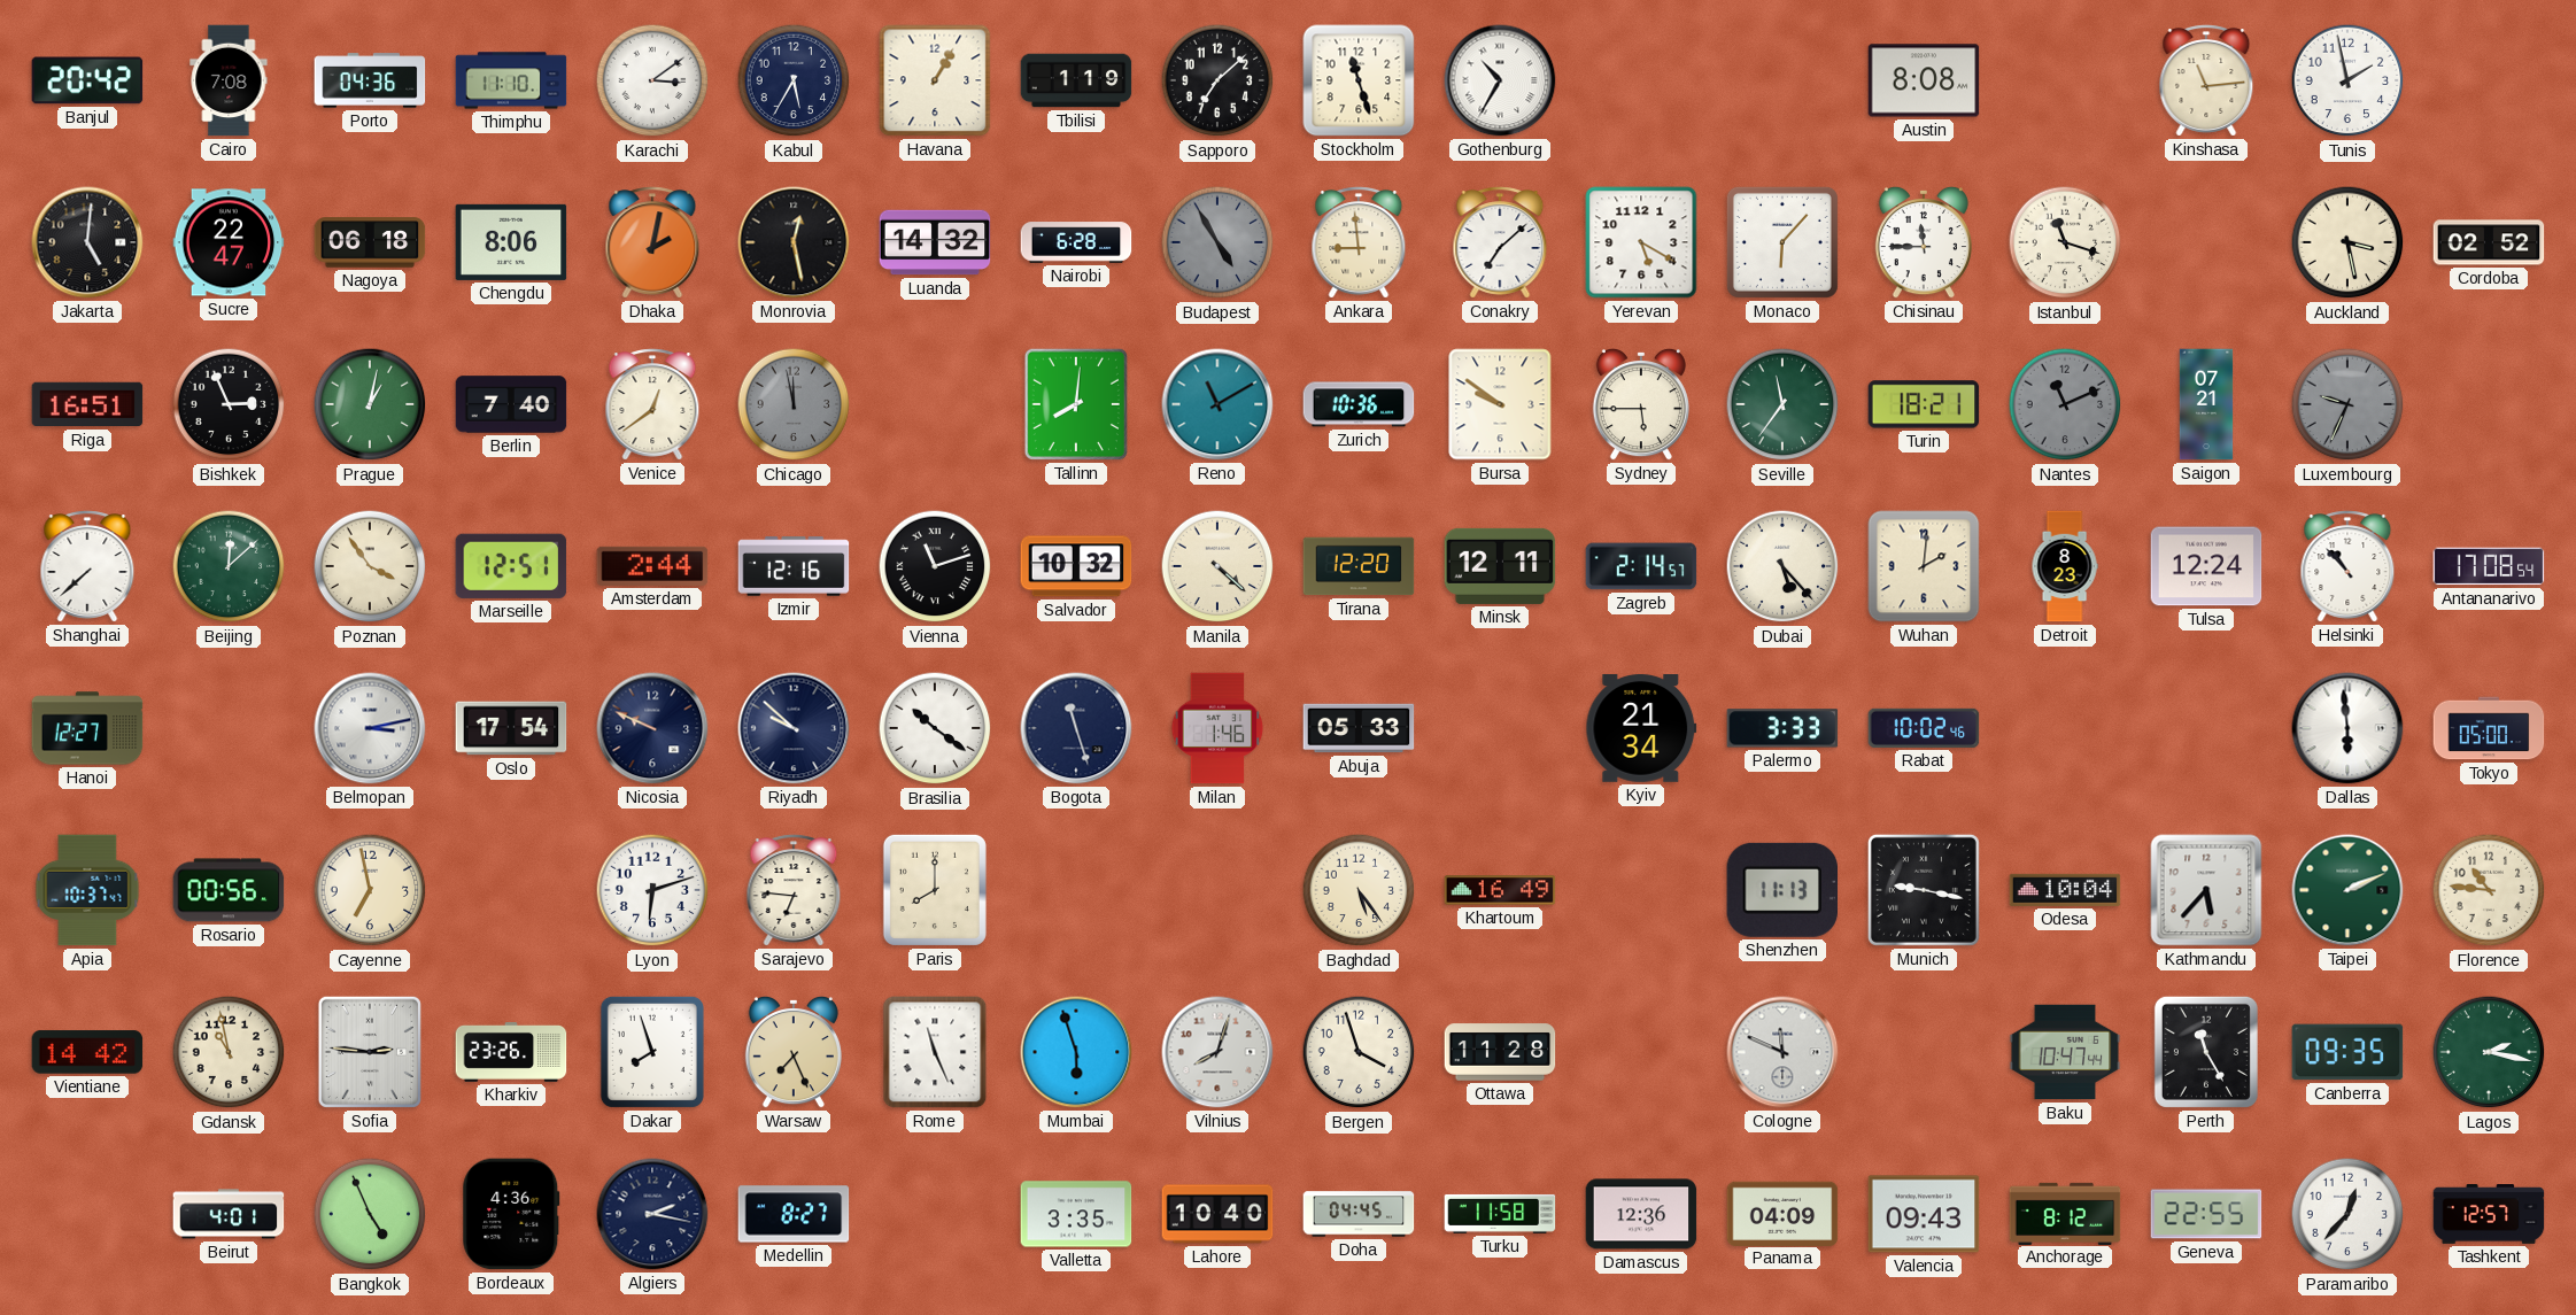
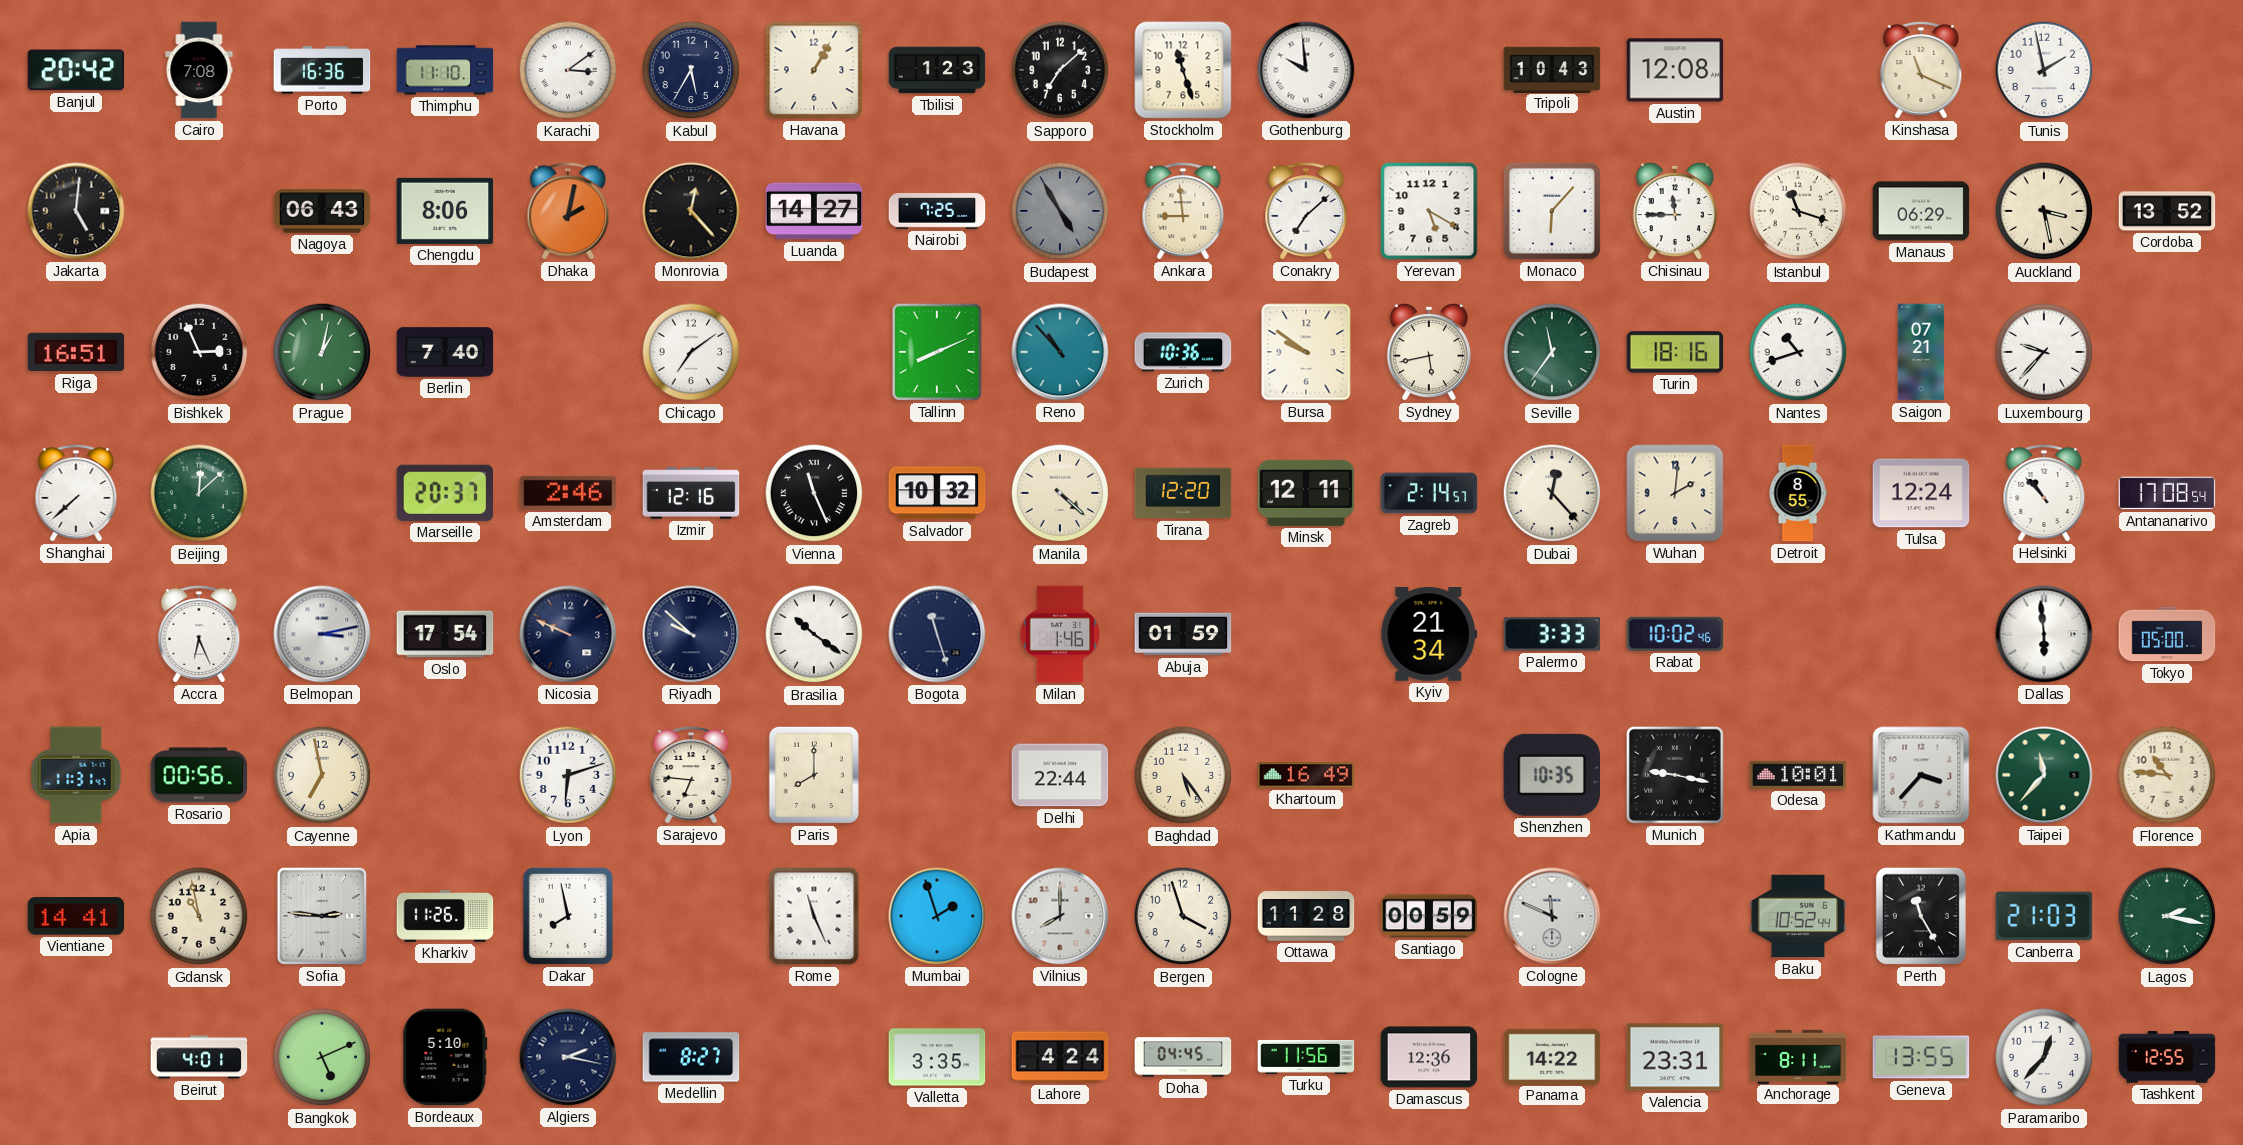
Porto: 04:36 -> 16:36 (322, 70)
Tbilisi: 1:19 -> 1:23 (937, 70)
Gothenburg: 10:35 -> 9:59 (1306, 70)
Tripoli: none -> 10:43 (1552, 69)
Austin: 8:08 -> 12:08 (1675, 70)
Kinshasa: 11:14 -> 11:19 (1921, 70)
Sucre: 22:47 -> none (229, 242)
Nagoya: 06:18 -> 06:43 (322, 211)
Monrovia: 12:28 -> 12:23 (691, 211)
Luanda: 14:32 -> 14:27 (814, 211)
Nairobi: 6:28 -> 7:25 (937, 211)
Manaus: none -> 06:29 (1921, 211)
Cordoba: 02:52 -> 13:52 (2167, 211)
Venice: 12:39 -> none (652, 404)
Chicago: 11:58 -> 7:09 (691, 352)
Chicago dial: grey -> white (691, 352)
Tallinn: 8:01 -> 8:11 (937, 352)
Reno: 11:10 -> 10:53 (1060, 352)
Sydney: 5:45 -> 5:43 (1429, 352)
Turin: 18:21 -> 18:16 (1675, 352)
Nantes: 11:11 -> 10:42 (1798, 352)
Nantes dial: grey -> white (1798, 352)
Luxembourg: 9:34 -> 9:37 (2044, 352)
Luxembourg dial: grey -> white (2044, 352)
Poznan: 3:54 -> none (370, 566)
Marseille: 12:51 -> 20:37 (445, 493)
Amsterdam: 2:44 -> 2:46 (568, 493)
Vienna: 11:12 -> 11:26 (814, 493)
Dubai: 5:23 -> 12:23 (1552, 493)
Detroit: 8:23 -> 8:55 (1798, 493)
Hanoi: 12:27 -> none (87, 728)
Accra: none -> 6:26 (199, 634)
Abuja: 05:33 -> 01:59 (1183, 634)
Apia: 10:37 -> 11:31 (76, 775)
Delhi: none -> 22:44 (1060, 775)
Shenzhen: 11:13 -> 10:35 (1552, 775)
Odesa: 10:04 -> 10:01 (1798, 775)
Kathmandu: 5:37 -> 3:37 (1921, 775)
Taipei: 2:11 -> 11:37 (2044, 775)
Vientiane: 14:42 -> 14:41 (76, 916)
Kharkiv: 23:26 -> 11:26 (445, 916)
Dakar: 7:57 -> 7:58 (568, 916)
Warsaw: 7:26 -> none (794, 1052)
Mumbai: 5:57 -> 1:57 (937, 916)
Vilnius: 8:03 -> 8:00 (1060, 916)
Santiago: none -> 00:59 (1429, 916)
Baku: 10:47 -> 10:52 (1798, 916)
Canberra: 09:35 -> 21:03 (2044, 916)
Bangkok: 4:56 -> 5:11 (322, 1057)
Bordeaux: 4:36 -> 5:10 (445, 1057)
Lahore: 10:40 -> 4:24 (1060, 1057)
Turku: 11:58 -> 11:56 (1306, 1057)
Panama: 04:09 -> 14:22 (1552, 1056)
Valencia: 09:43 -> 23:31 (1675, 1057)
Anchorage: 8:12 -> 8:11 (1798, 1056)
Geneva: 22:55 -> 13:55 (1921, 1057)
Tashkent: 12:57 -> 12:55 (2167, 1058)
